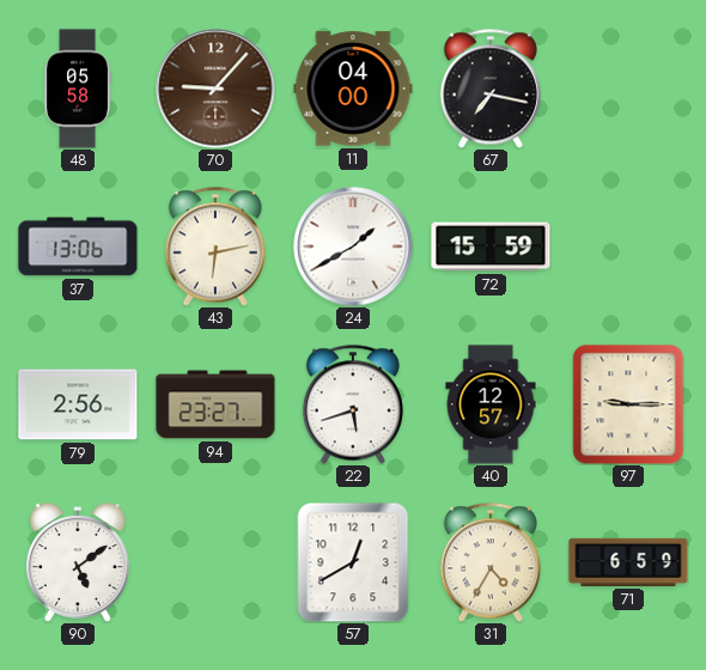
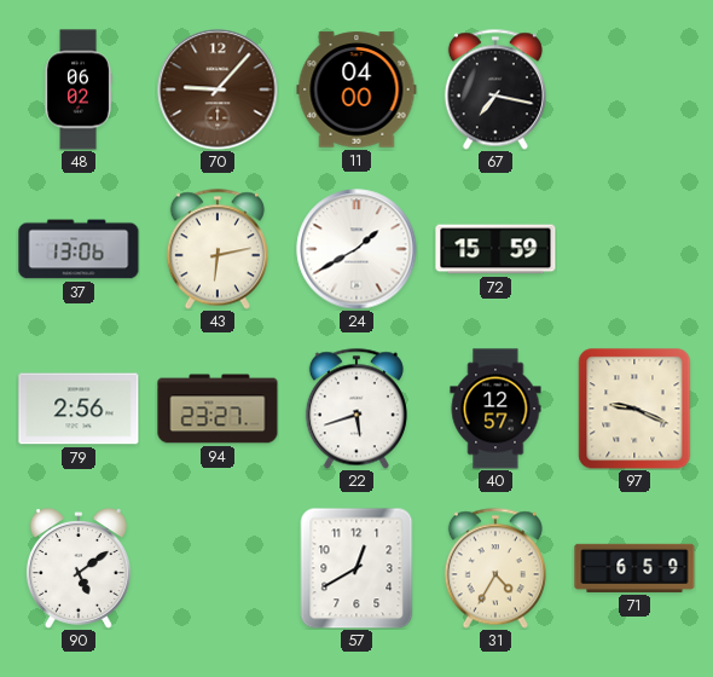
48: 05:58 -> 06:02 (79, 89)
97: 9:15 -> 9:19 (634, 409)
